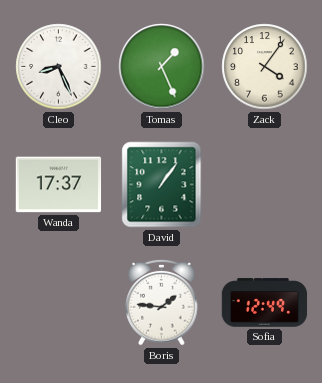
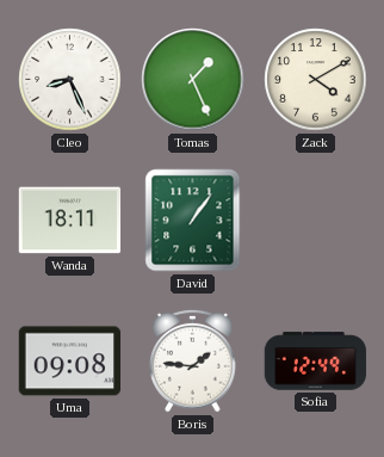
Zack: 4:06 -> 4:10 (316, 80)
Wanda: 17:37 -> 18:11 (70, 221)
Uma: none -> 09:08 (70, 362)
